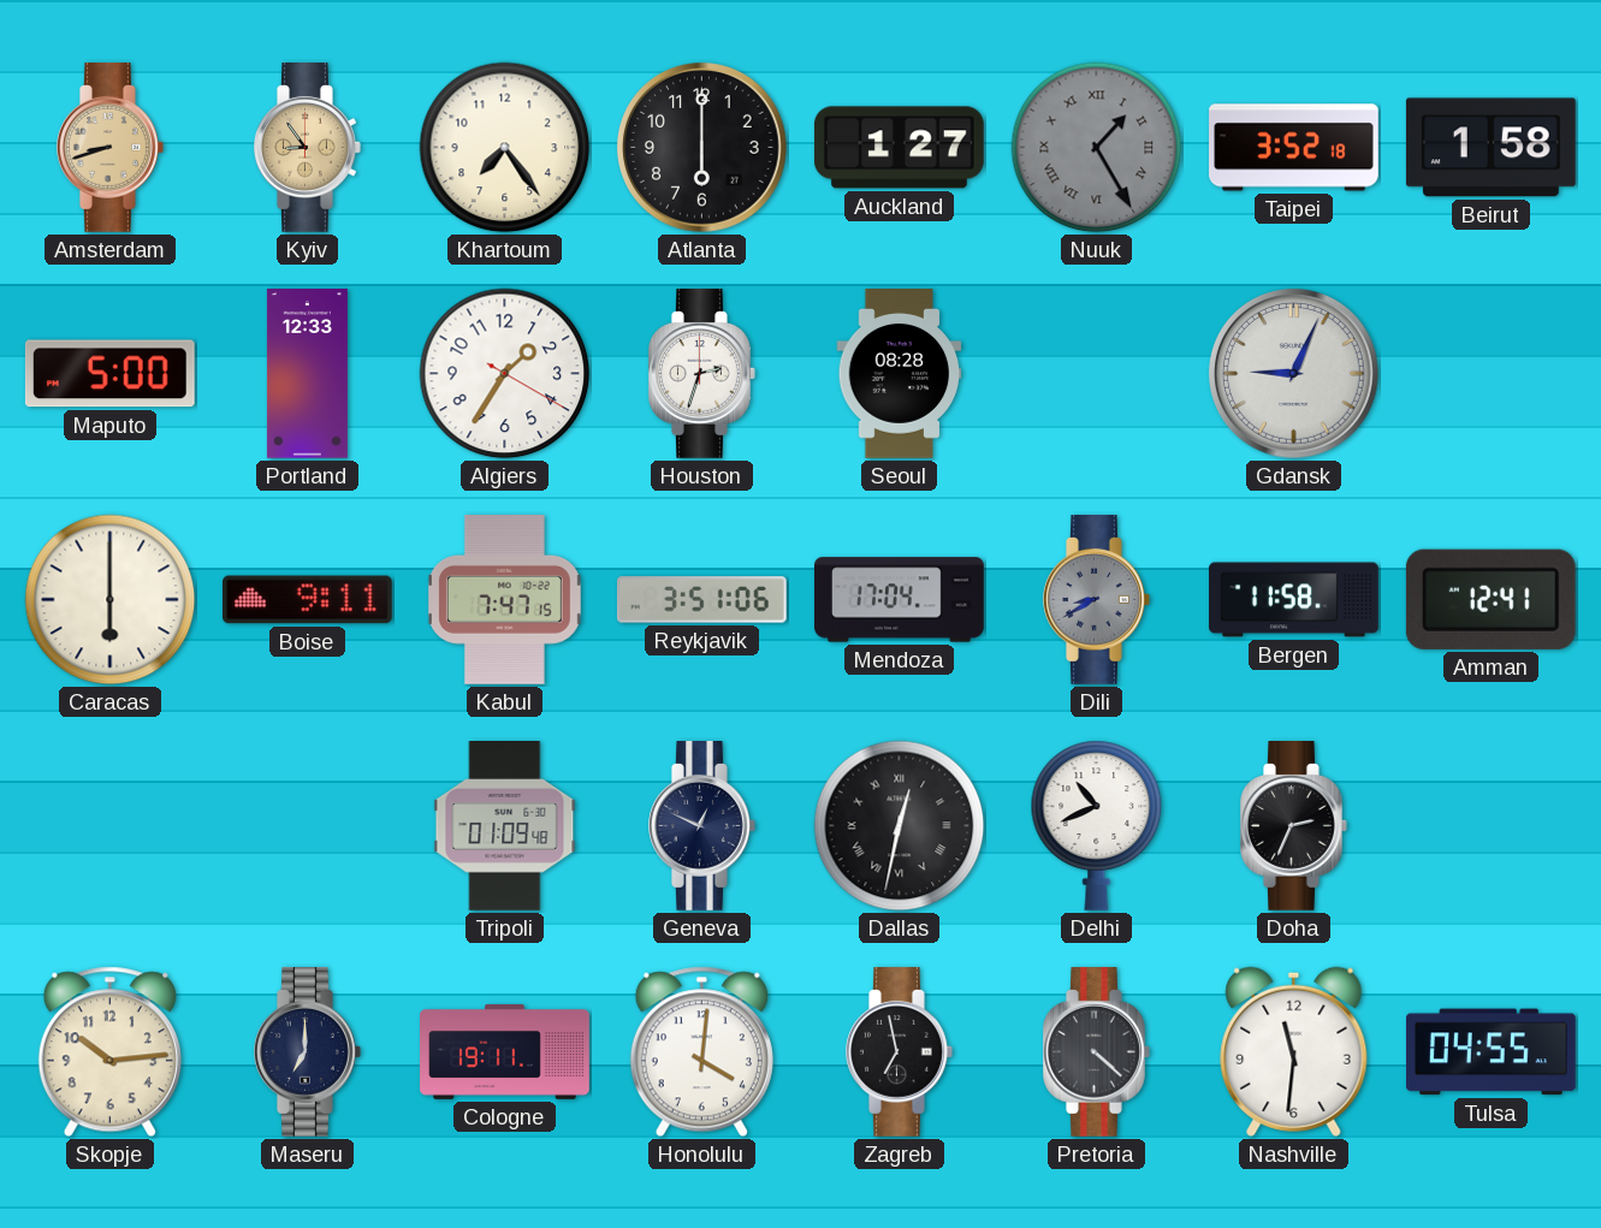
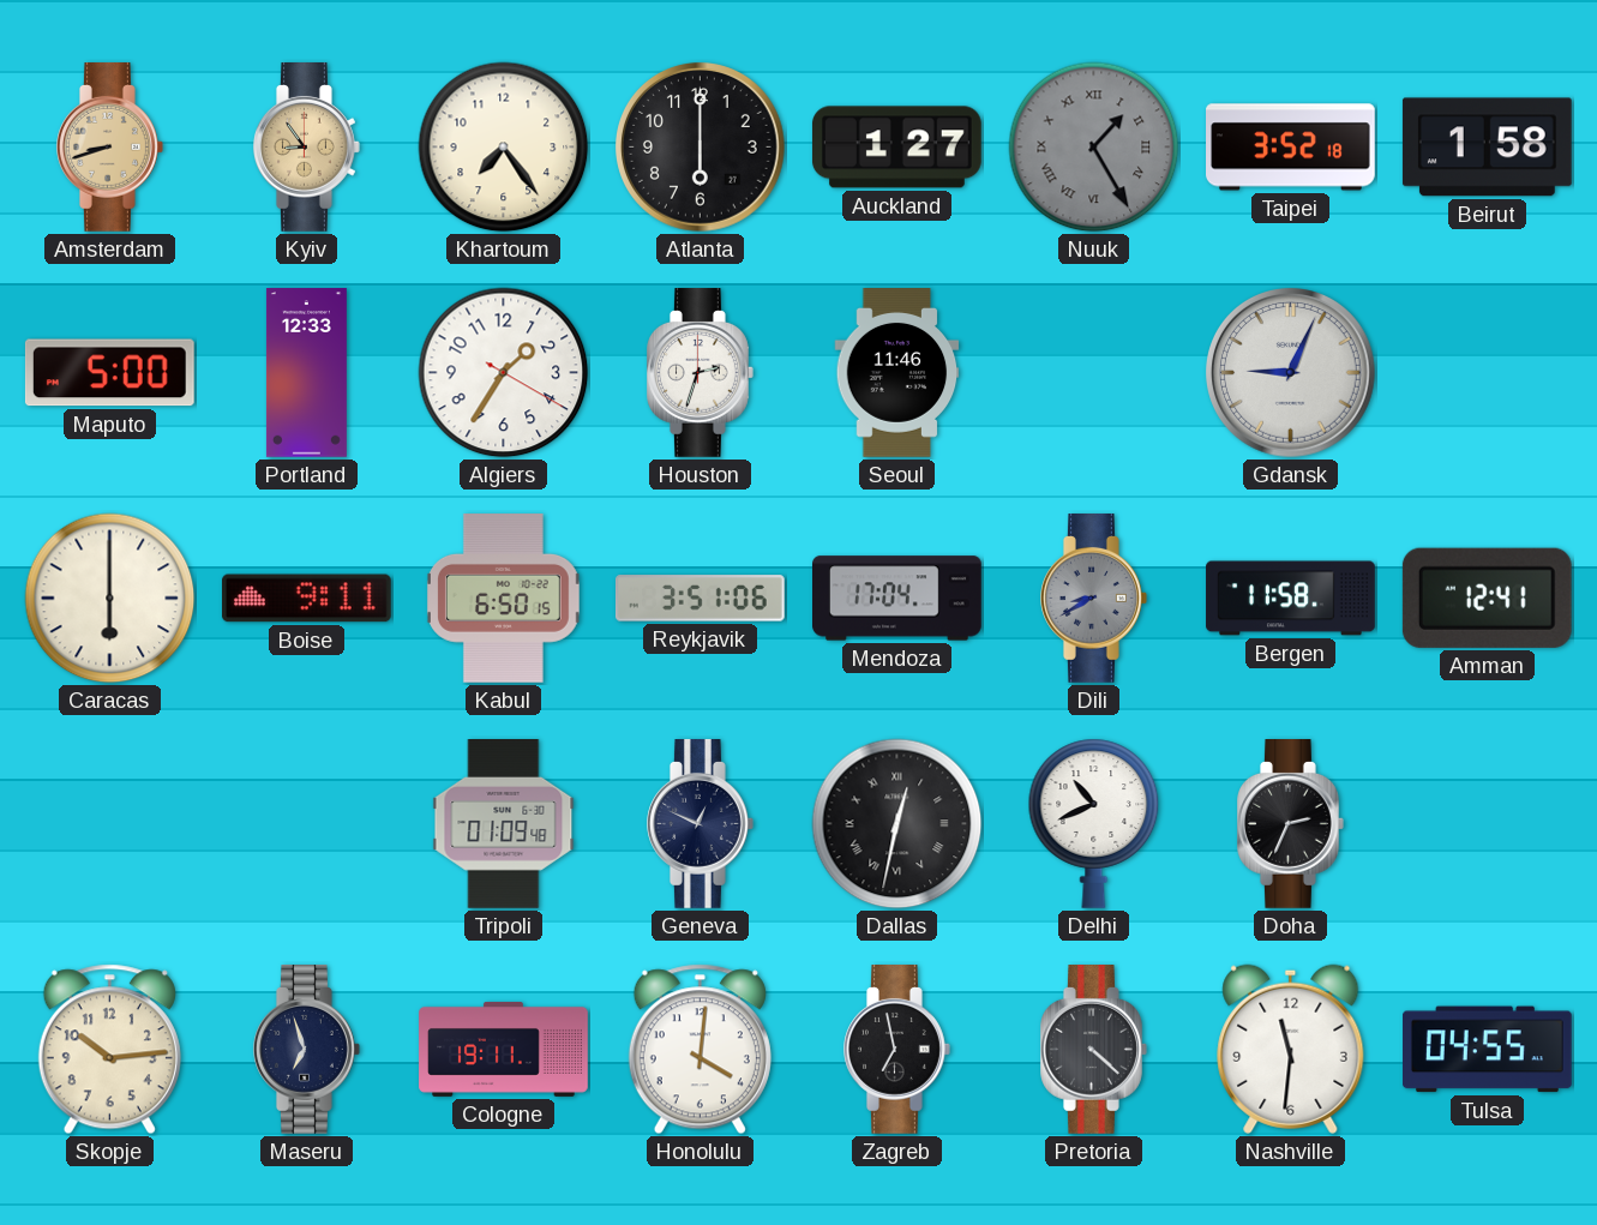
Seoul: 08:28 -> 11:46 (897, 373)
Kabul: 7:47 -> 6:50 (503, 599)
Maseru: 7:00 -> 6:57 (307, 1050)
